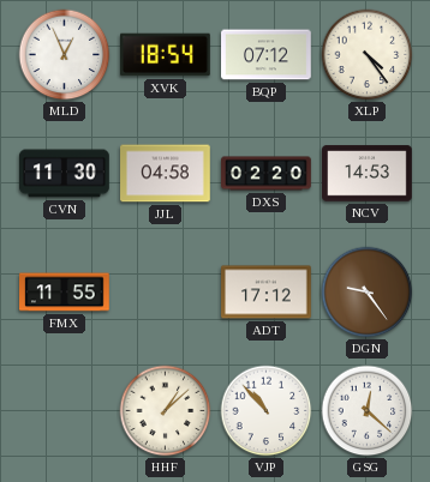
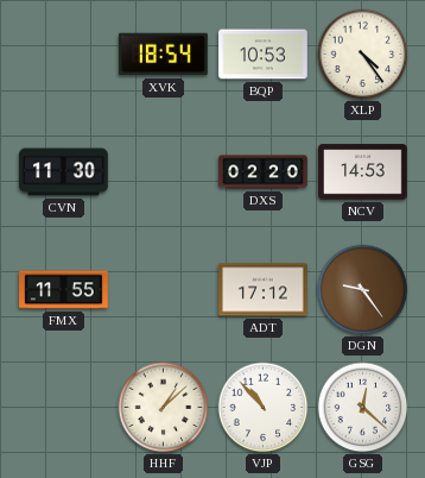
MLD: 12:56 -> none (65, 55)
BQP: 07:12 -> 10:53 (264, 55)
JJL: 04:58 -> none (166, 174)
